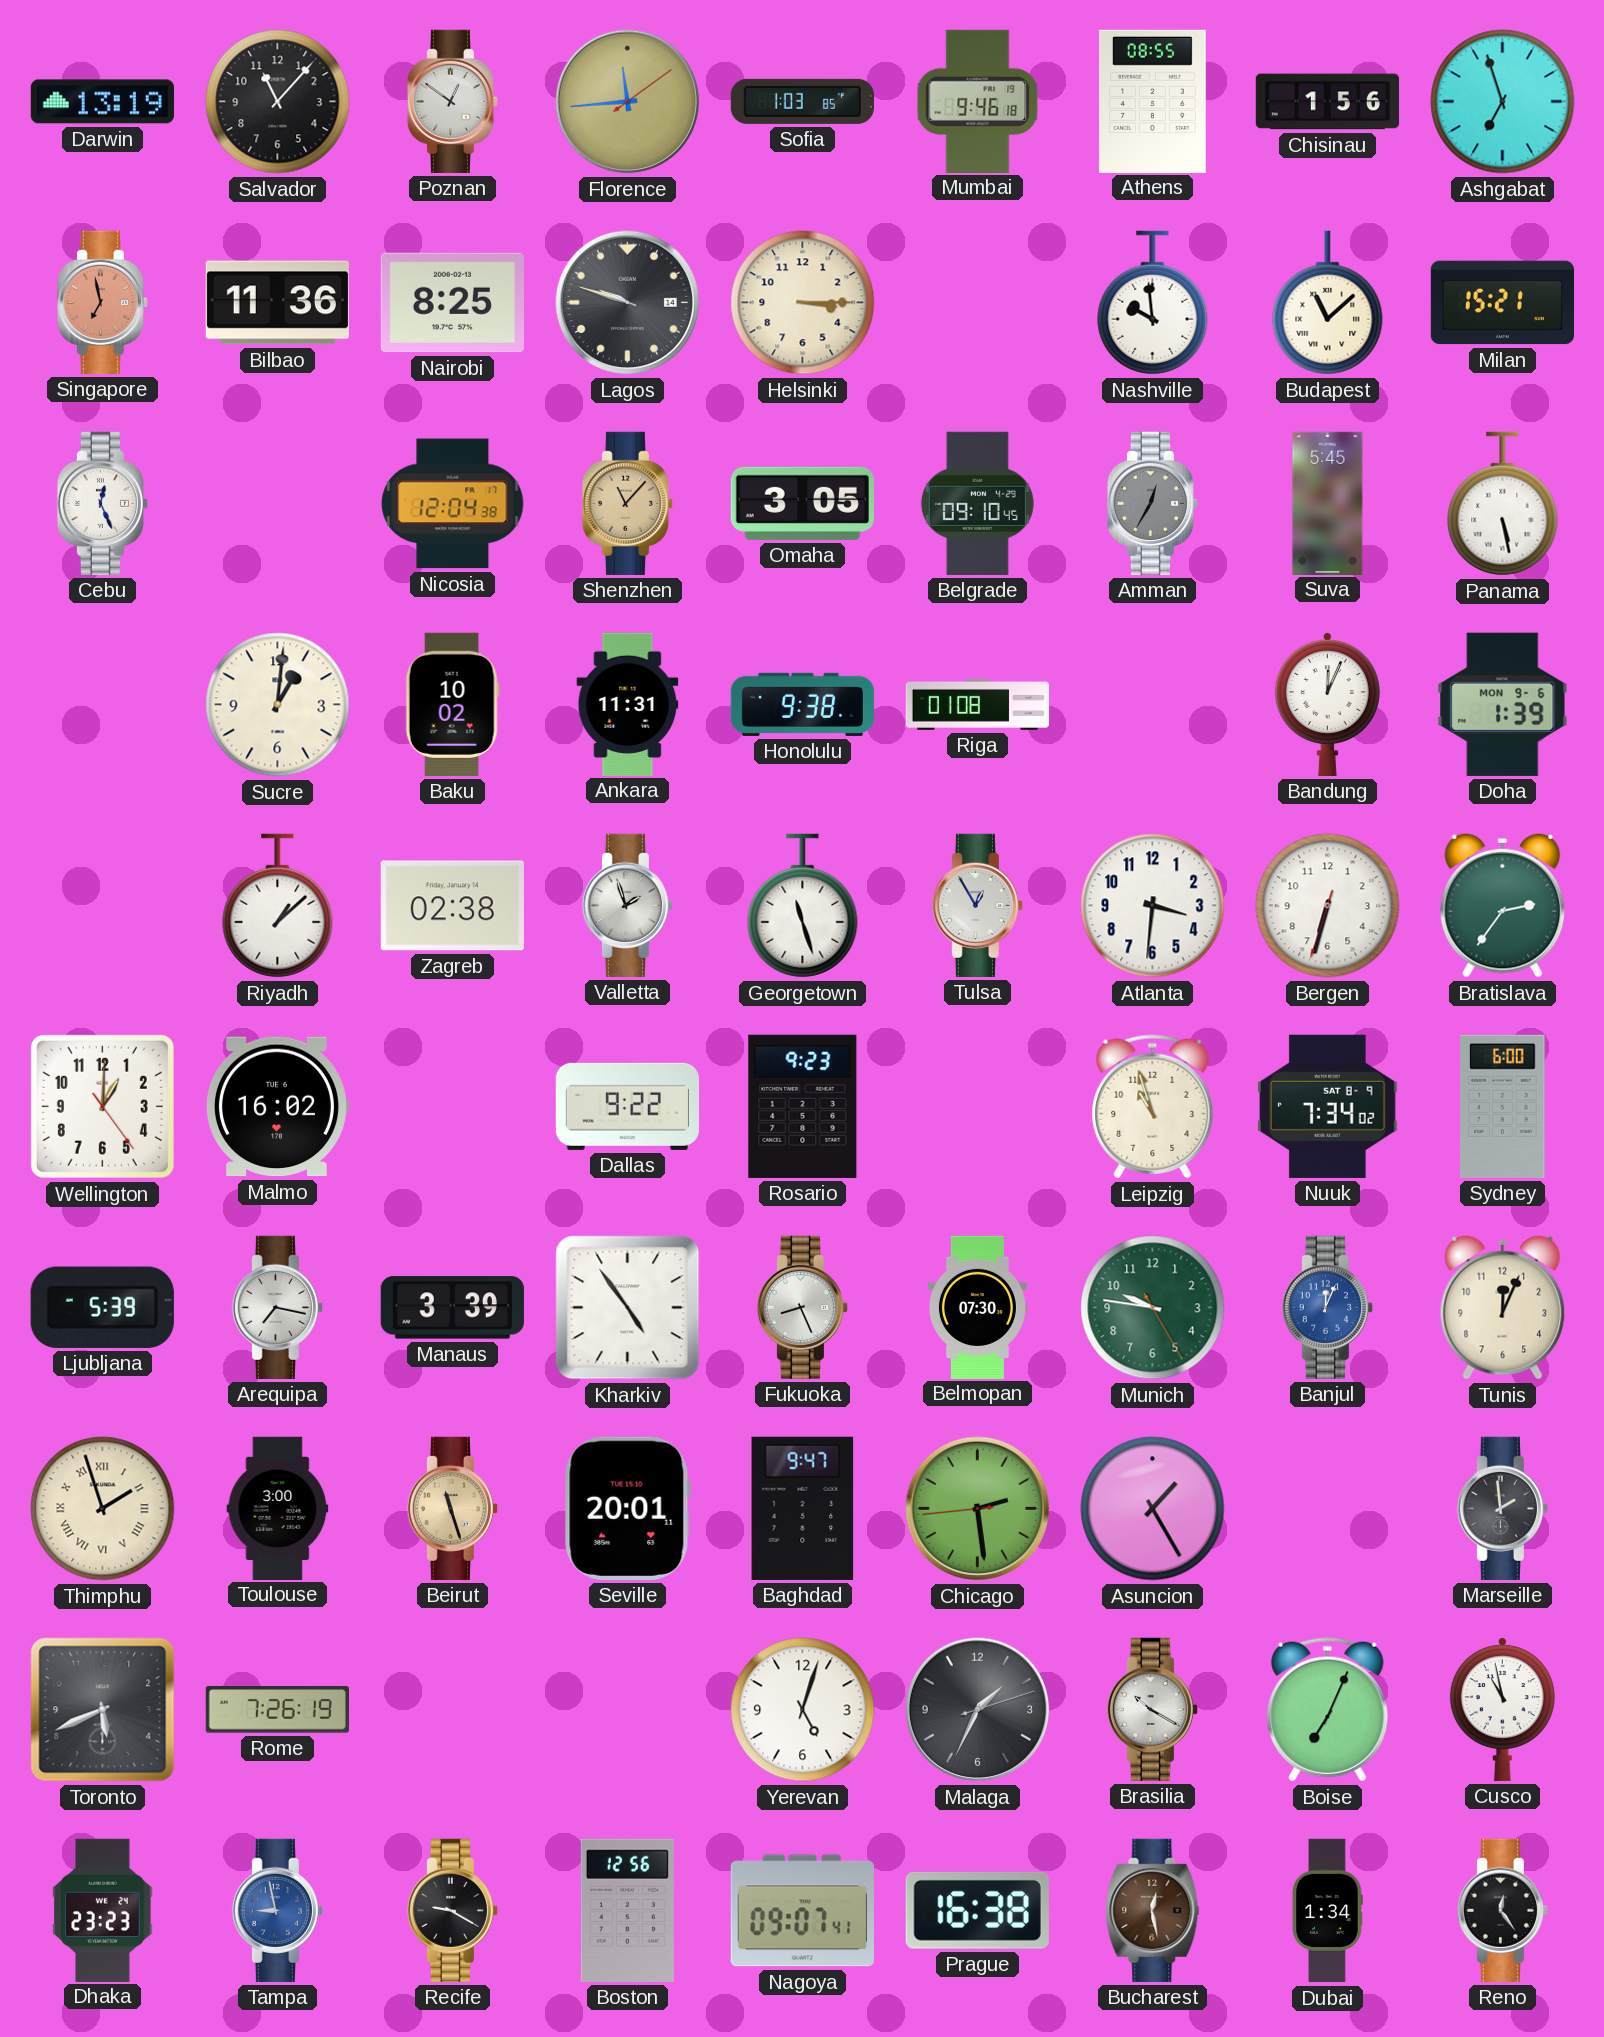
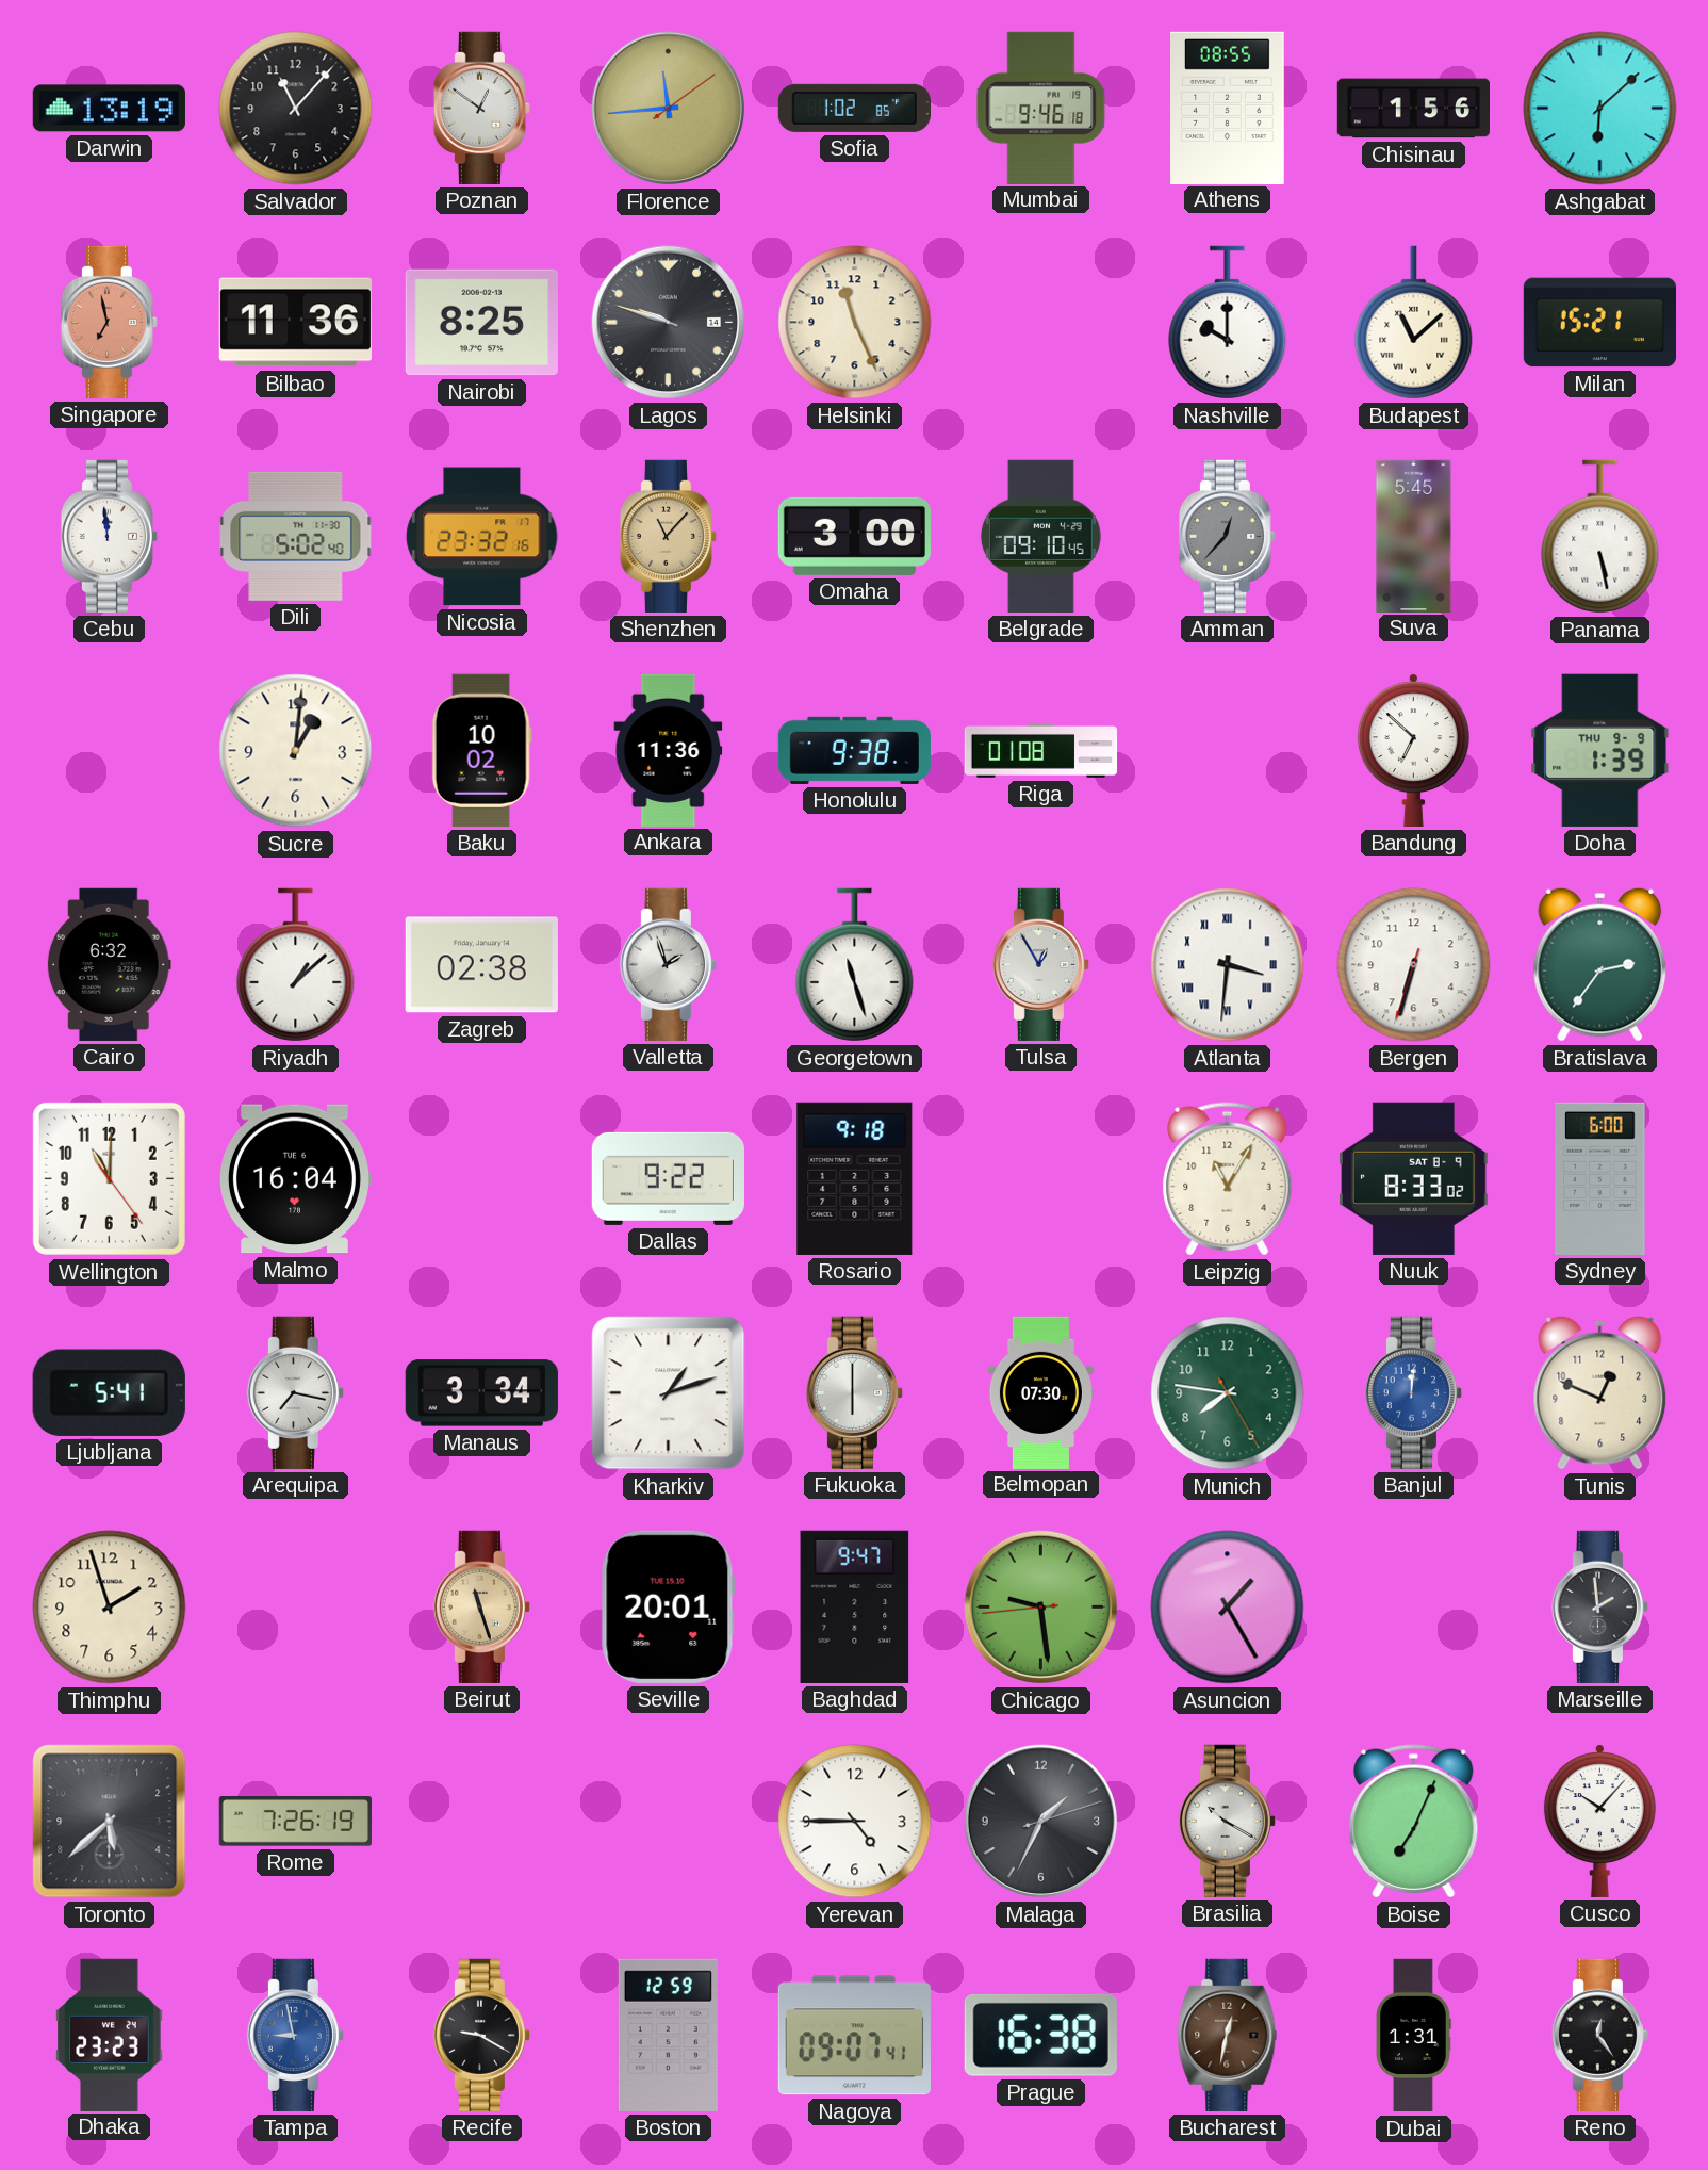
Sofia: 1:03 -> 1:02 (854, 108)
Ashgabat: 6:57 -> 6:08 (1600, 109)
Helsinki: 3:15 -> 11:26 (855, 323)
Nashville: 9:59 -> 10:00 (1228, 323)
Cebu: 12:26 -> 11:59 (109, 536)
Dili: none -> 5:02 (296, 536)
Nicosia: 12:04 -> 23:32 (482, 537)
Omaha: 3:05 -> 3:00 (854, 536)
Amman: 12:35 -> 12:37 (1227, 536)
Ankara: 11:31 -> 11:36 (669, 750)
Bandung: 12:04 -> 6:52 (1413, 750)
Doha date: MON 9-6 -> THU 9-9 (1600, 750)
Cairo: none -> 6:32 (109, 964)
Atlanta numerals: Arabic -> Roman (1228, 965)
Wellington: 1:00 -> 11:00 (109, 1178)
Malmo: 16:02 -> 16:04 (295, 1179)
Rosario: 9:23 -> 9:18 (855, 1178)
Leipzig: 10:57 -> 11:05 (1228, 1179)
Nuuk: 7:34 -> 8:33 (1414, 1178)
Ljubljana: 5:39 -> 5:41 (109, 1392)
Manaus: 3:39 -> 3:34 (481, 1393)
Kharkiv: 4:54 -> 1:12 (669, 1393)
Fukuoka: 8:26 -> 6:00 (854, 1392)
Munich: 9:46 -> 7:46 (1228, 1393)
Banjul: 12:04 -> 12:01 (1413, 1392)
Tunis: 12:04 -> 12:49 (1600, 1392)
Thimphu numerals: Roman -> Arabic (110, 1608)
Toulouse: 3:00 -> none (278, 1508)
Chicago: 2:28 -> 9:28 (1041, 1608)
Toronto: 5:41 -> 5:38 (110, 1822)
Yerevan: 5:03 -> 4:45 (855, 1822)
Cusco: 10:58 -> 10:07 (1599, 1821)
Boston: 12:56 -> 12:59 (668, 2035)
Bucharest: 12:28 -> 12:32 (1228, 2035)
Dubai: 1:34 -> 1:31 (1413, 2036)
